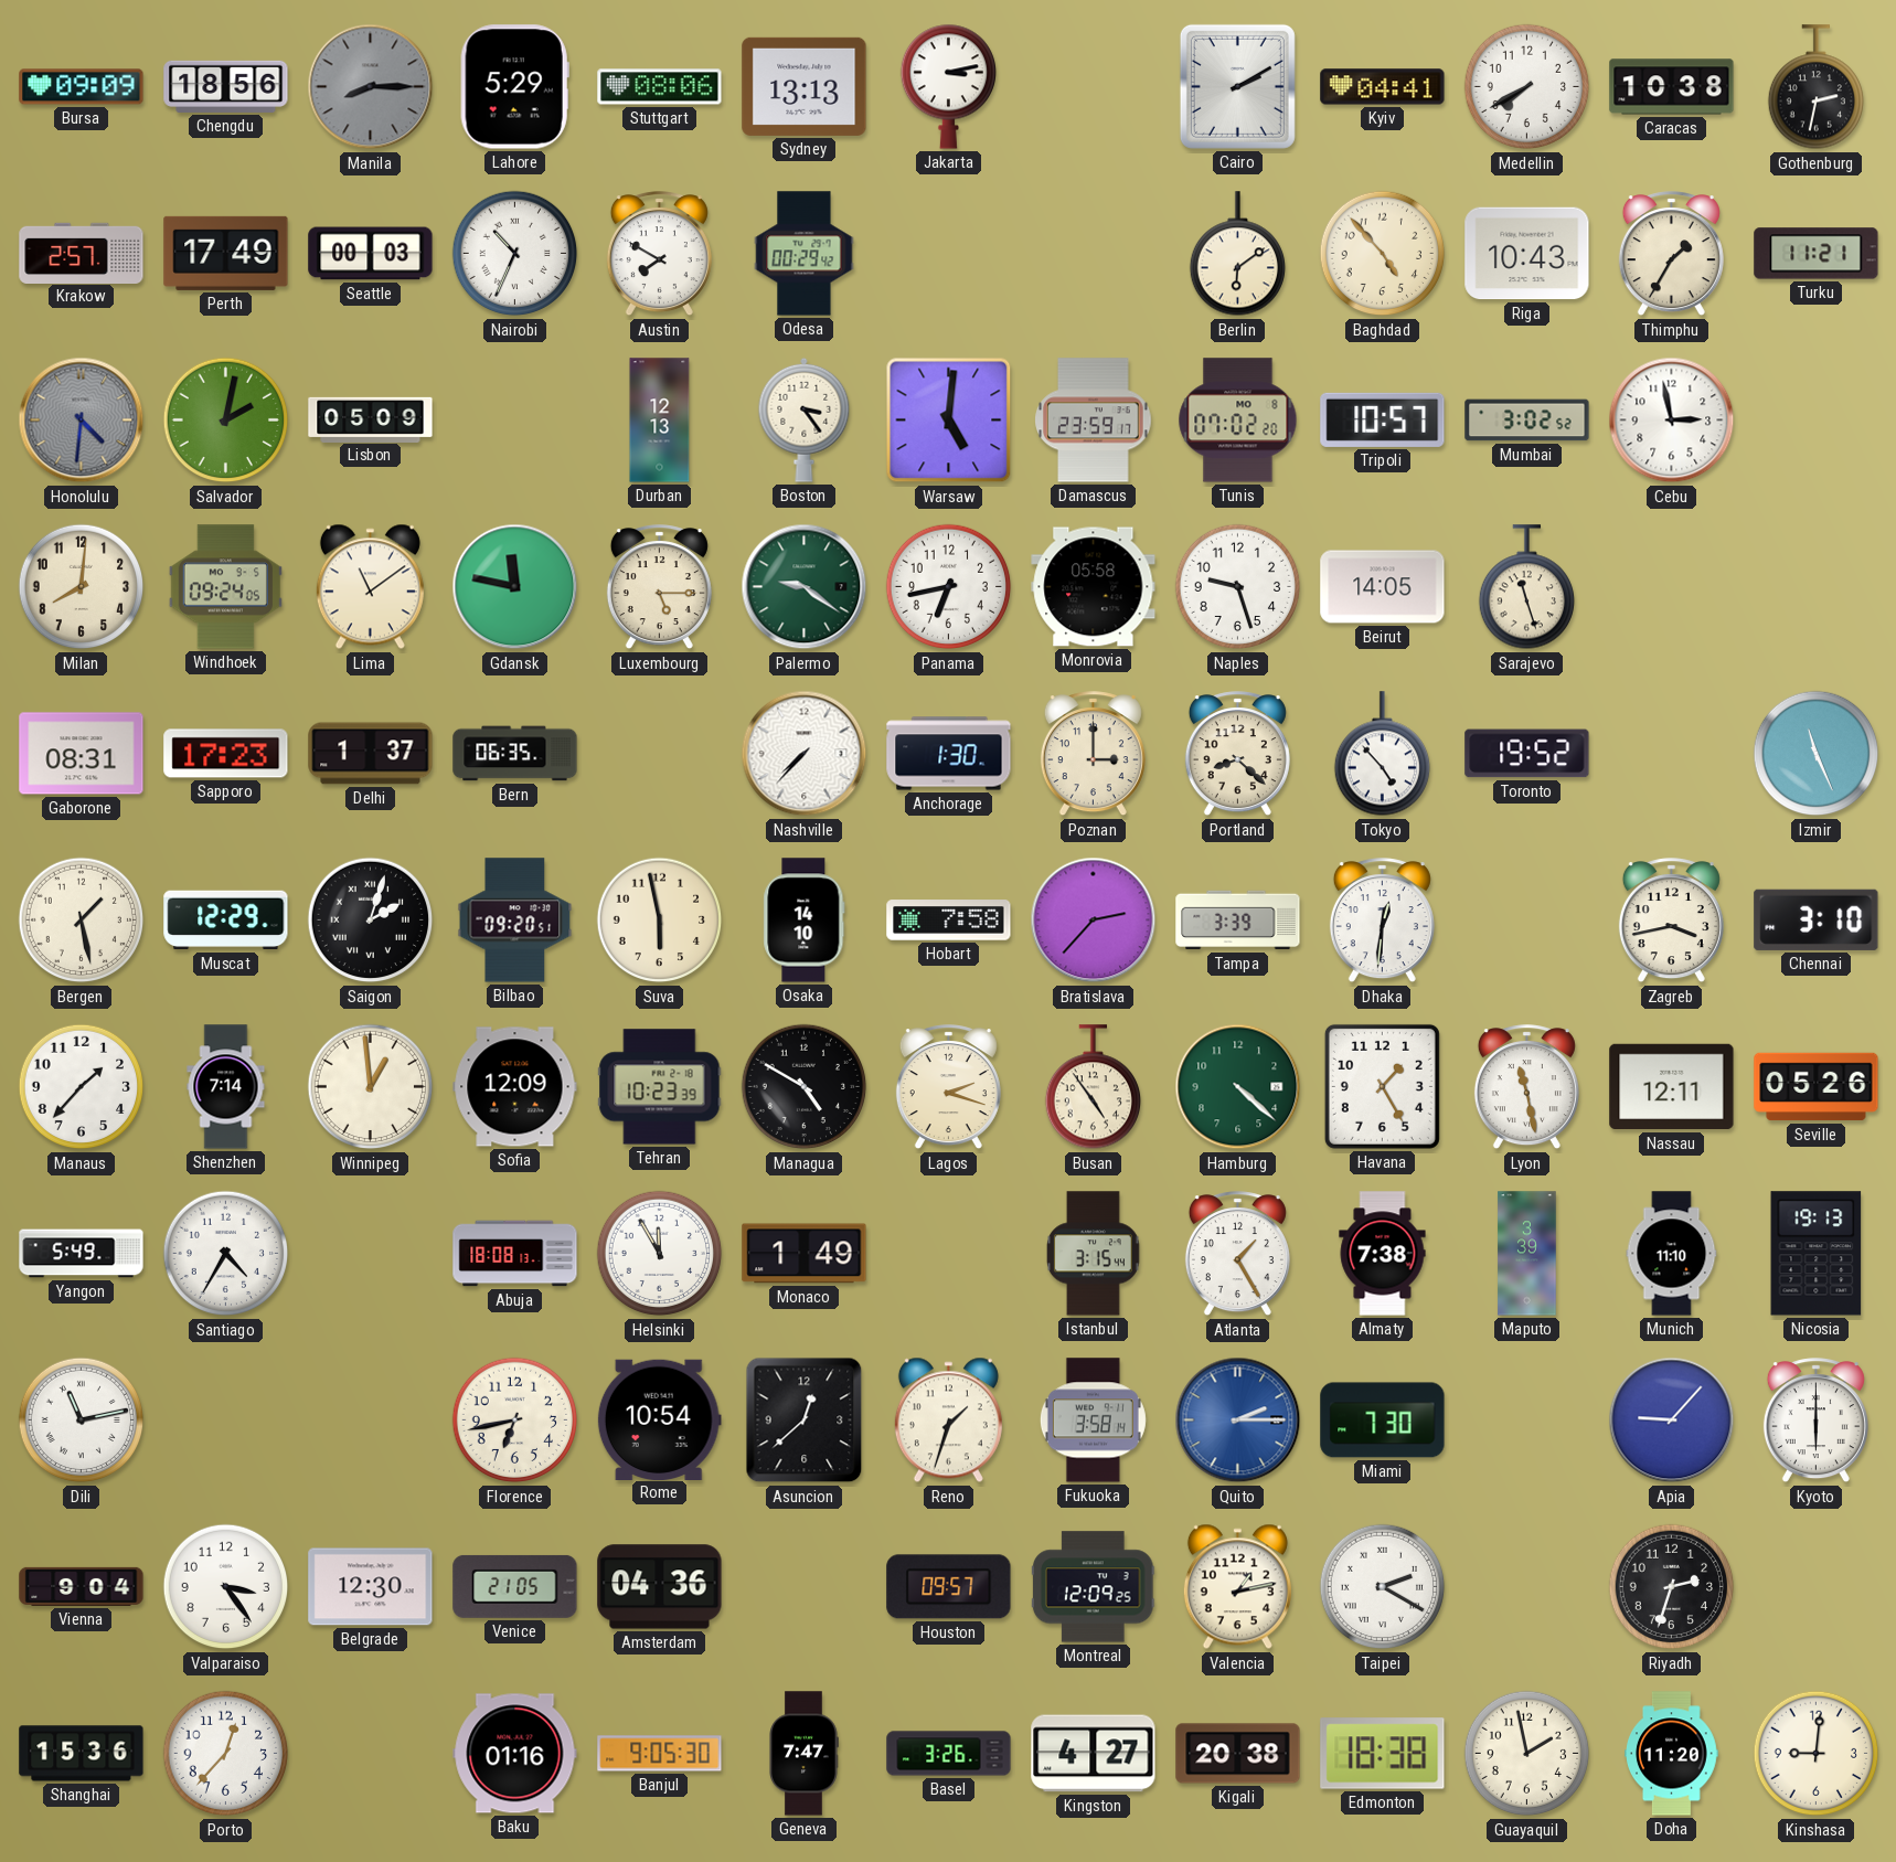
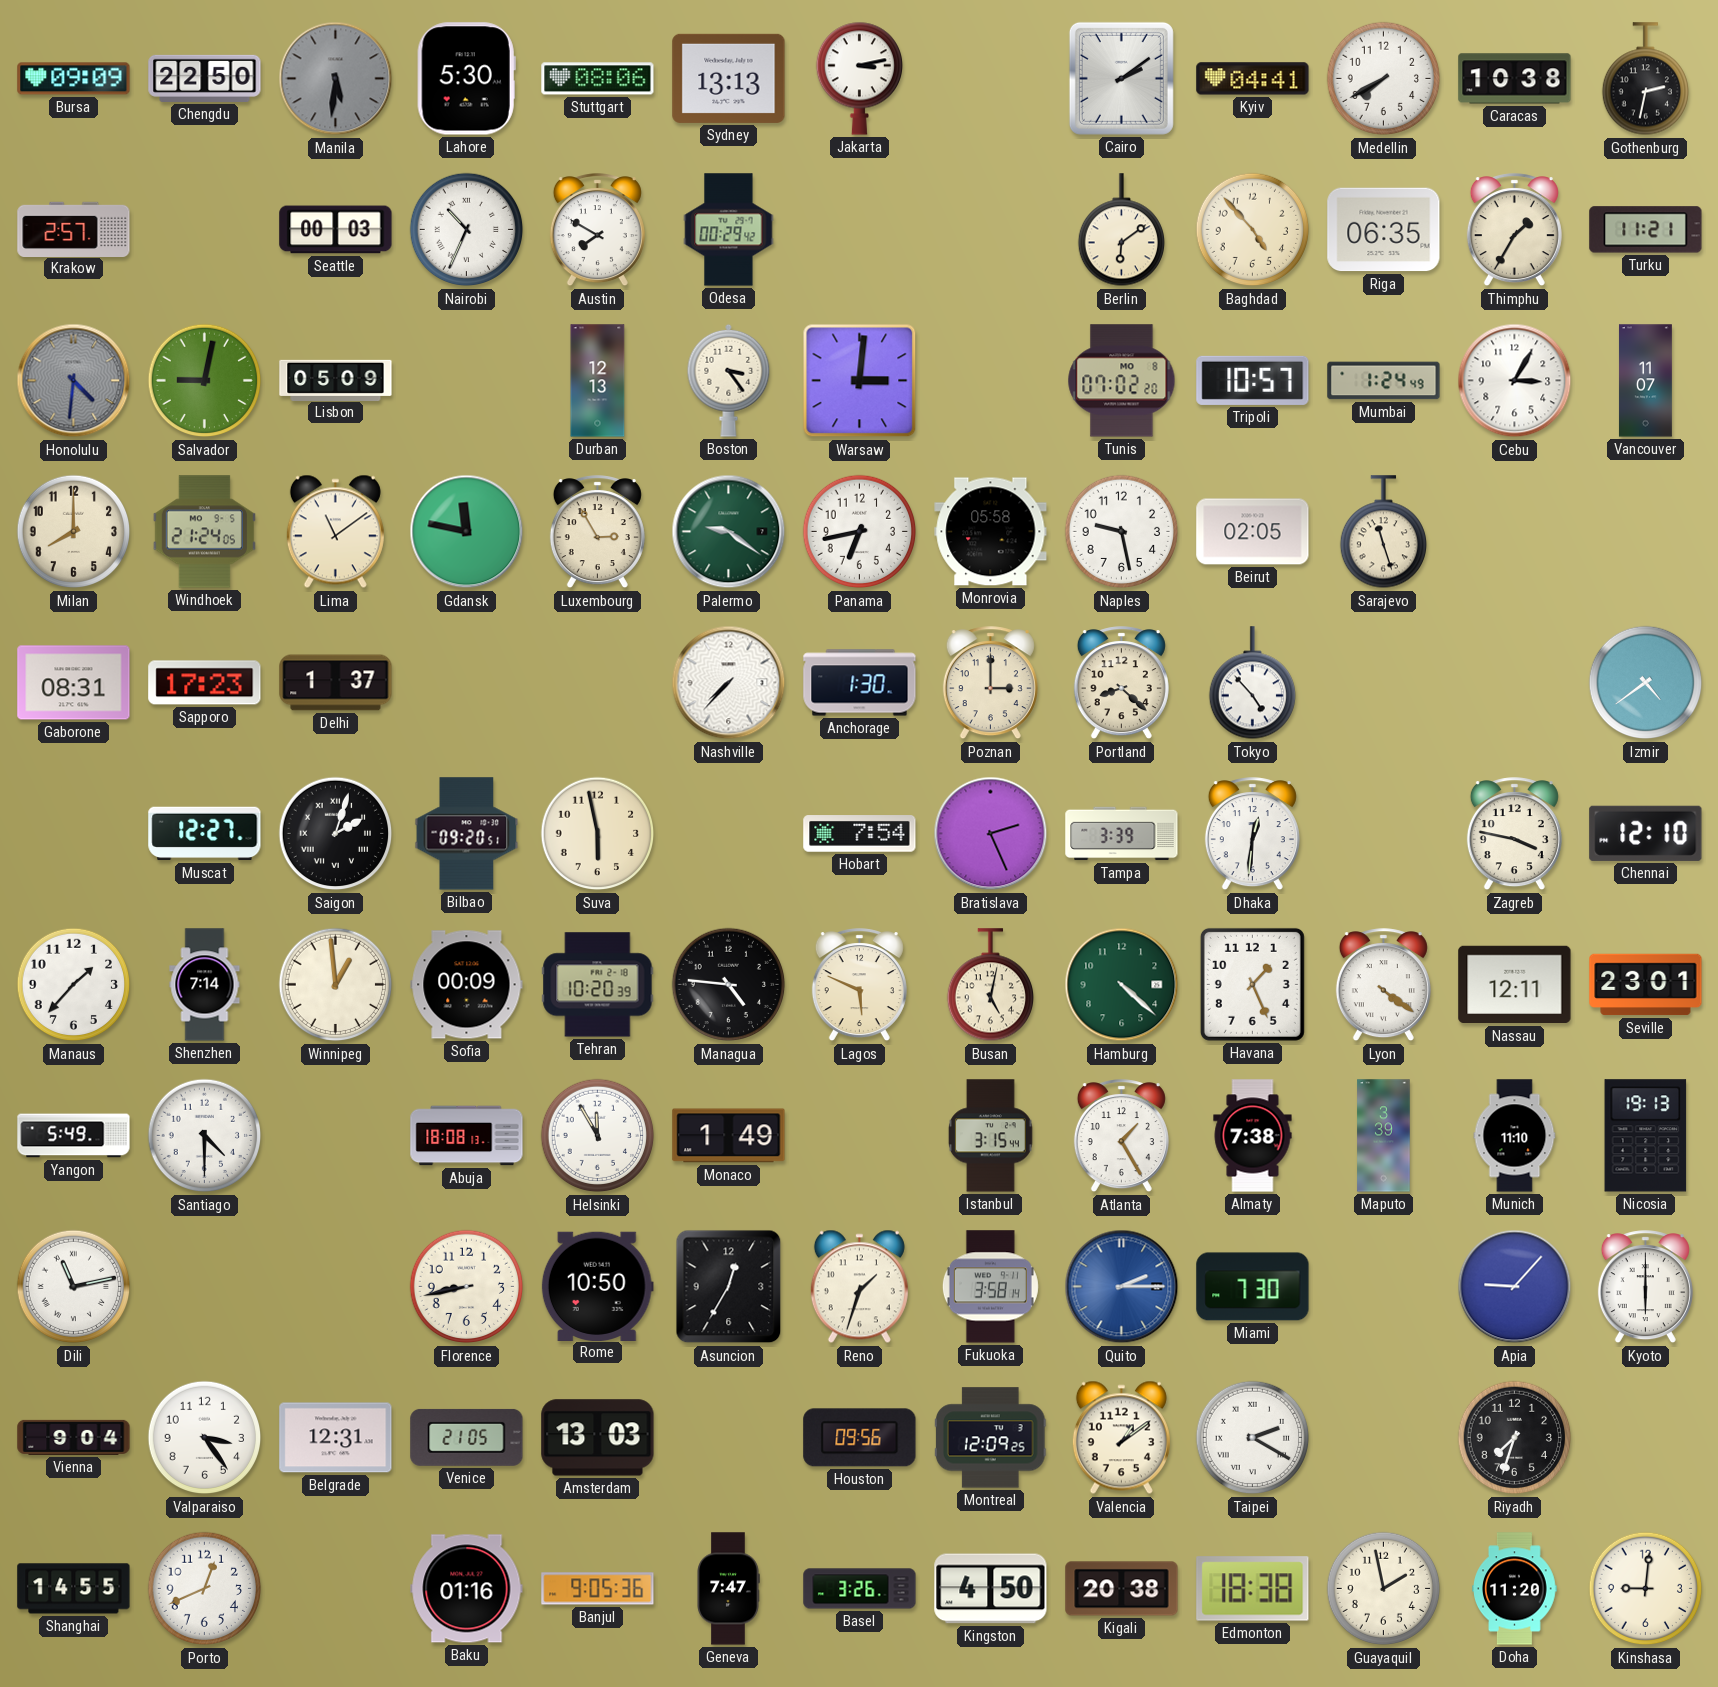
Chengdu: 18:56 -> 22:50 (205, 78)
Manila: 8:15 -> 5:31 (336, 79)
Lahore: 5:29 -> 5:30 (466, 79)
Cairo: 2:10 -> 2:09 (1121, 78)
Perth: 17:49 -> none (226, 253)
Riga: 10:43 -> 06:35 (1384, 230)
Salvador: 2:02 -> 9:02 (205, 381)
Warsaw: 5:01 -> 3:01 (860, 381)
Damascus: 23:59 -> none (1094, 421)
Mumbai: 3:02 -> 1:24 (1384, 381)
Cebu: 2:58 -> 3:05 (1515, 381)
Vancouver: none -> 11:07 (1645, 381)
Milan: 8:01 -> 8:00 (74, 532)
Windhoek: 09:24 -> 21:24 (204, 532)
Luxembourg: 5:15 -> 2:55 (597, 532)
Naples: 9:27 -> 9:28 (1122, 532)
Beirut: 14:05 -> 02:05 (1253, 532)
Bern: 06:35 -> none (515, 754)
Toronto: 19:52 -> none (1527, 754)
Izmir: 11:26 -> 4:39 (1646, 683)
Bergen: 1:28 -> none (82, 921)
Muscat: 12:29 -> 12:27 (205, 834)
Osaka: 14:10 -> none (805, 921)
Hobart: 7:58 -> 7:54 (860, 834)
Bratislava: 2:37 -> 2:26 (991, 834)
Zagreb: 3:43 -> 3:47 (1514, 834)
Chennai: 3:10 -> 12:10 (1646, 833)
Sofia: 12:09 -> 00:09 (467, 985)
Tehran: 10:23 -> 10:20 (598, 985)
Managua: 4:50 -> 4:46 (729, 985)
Lagos: 2:18 -> 5:49 (859, 985)
Busan: 4:54 -> 5:02 (990, 985)
Havana: 1:25 -> 1:26 (1252, 984)
Lyon: 11:28 -> 4:21 (1383, 985)
Seville: 05:26 -> 23:01 (1646, 985)
Santiago: 4:35 -> 4:30 (205, 1136)
Florence: 6:43 -> 8:43 (467, 1287)
Rome: 10:54 -> 10:50 (597, 1286)
Asuncion: 12:38 -> 12:35 (729, 1287)
Belgrade: 12:30 -> 12:31 (336, 1438)
Amsterdam: 04:36 -> 13:03 (598, 1438)
Houston: 09:57 -> 09:56 (860, 1438)
Valencia: 1:13 -> 1:09 (1121, 1438)
Riyadh: 2:33 -> 7:33 (1515, 1438)
Shanghai: 15:36 -> 14:55 (74, 1589)
Porto: 12:37 -> 12:41 (205, 1589)
Banjul: 9:05:30 -> 9:05:36 (598, 1589)
Kingston: 4:27 -> 4:50 (991, 1589)
